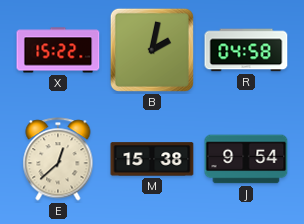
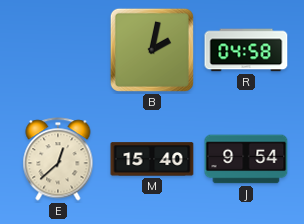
X: 15:22 -> none (58, 50)
M: 15:38 -> 15:40 (152, 159)
